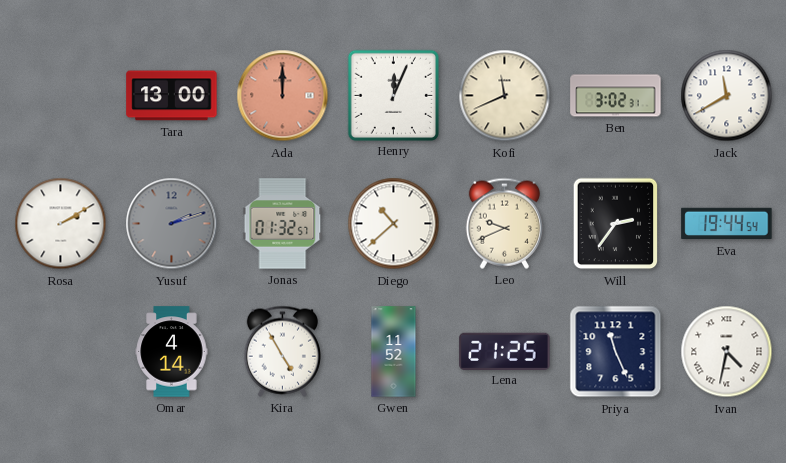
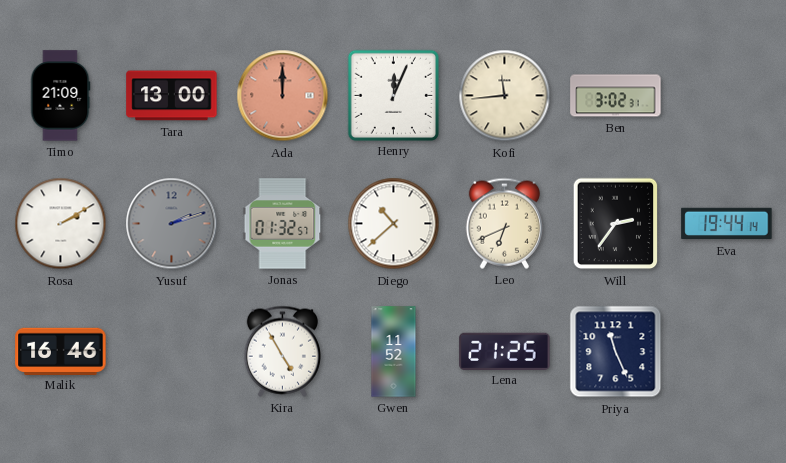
Timo: none -> 21:09 (60, 96)
Kofi: 11:41 -> 11:44 (505, 96)
Jack: 11:40 -> none (727, 96)
Leo: 9:41 -> 6:41 (504, 223)
Eva: 19:44:54 -> 19:44:14 (727, 224)
Malik: none -> 16:46 (61, 351)
Omar: 4:14 -> none (172, 352)
Ivan: 4:32 -> none (727, 352)
